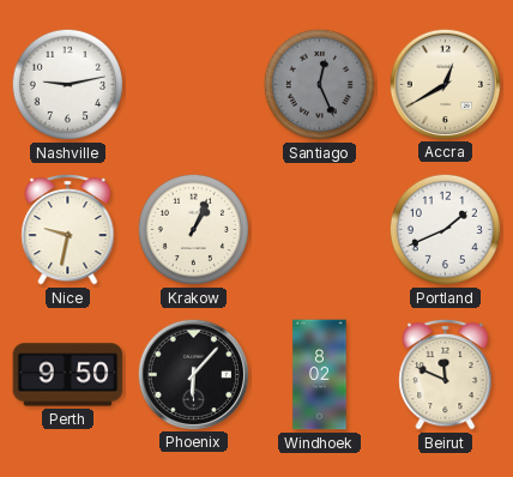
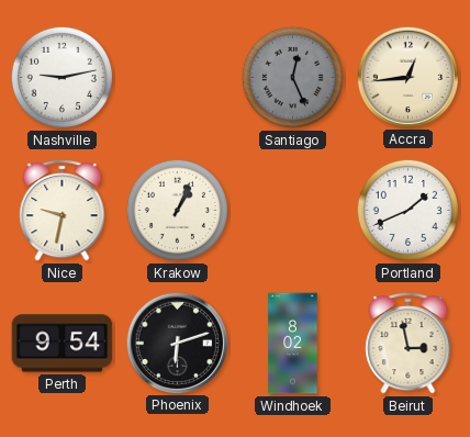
Accra: 12:40 -> 12:44 (407, 77)
Perth: 9:50 -> 9:54 (63, 344)
Phoenix: 6:07 -> 6:12 (177, 343)
Beirut: 11:49 -> 2:58 (409, 343)
